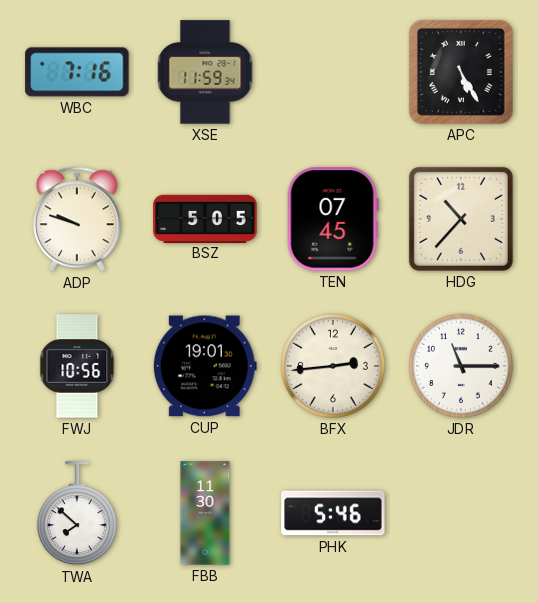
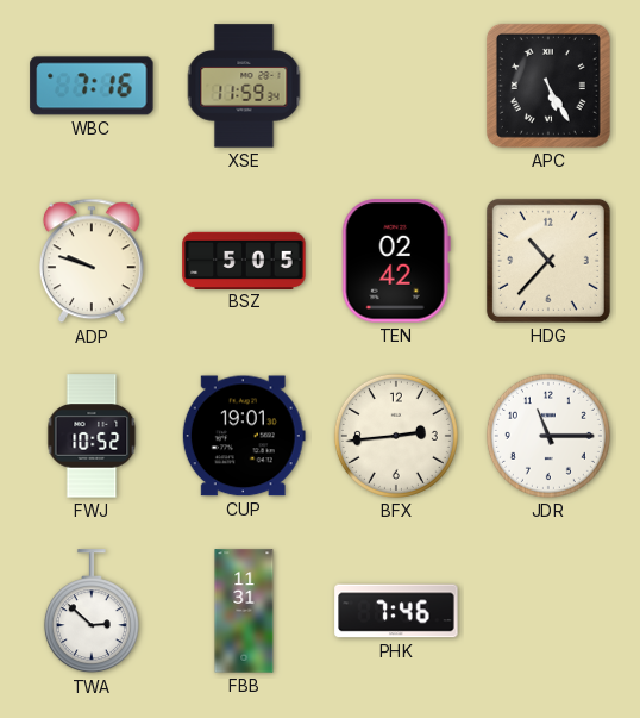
TEN: 07:45 -> 02:42 (396, 261)
FWJ: 10:56 -> 10:52 (92, 436)
TWA: 7:52 -> 2:52 (92, 612)
FBB: 11:30 -> 11:31 (244, 611)
PHK: 5:46 -> 7:46 (396, 611)
